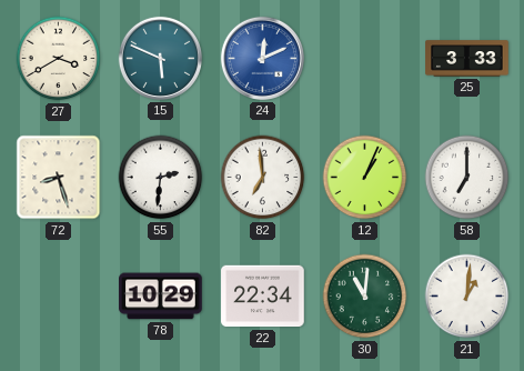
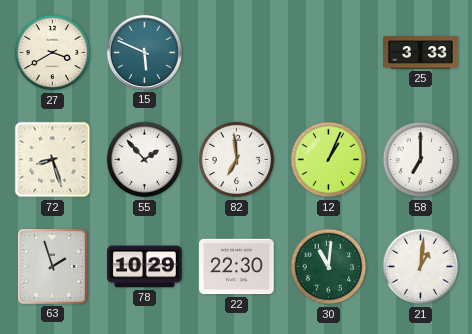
24: 12:11 -> none (262, 58)
55: 2:31 -> 1:53 (145, 160)
63: none -> 1:57 (53, 267)
22: 22:34 -> 22:30 (237, 267)
